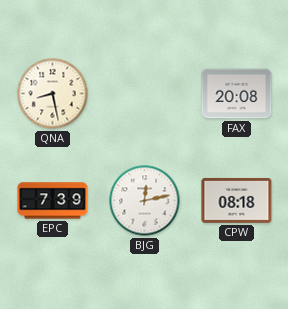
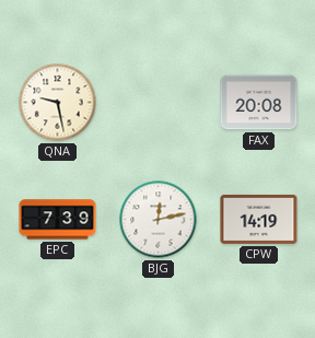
QNA: 8:28 -> 9:28 (58, 103)
CPW: 08:18 -> 14:19 (259, 219)
